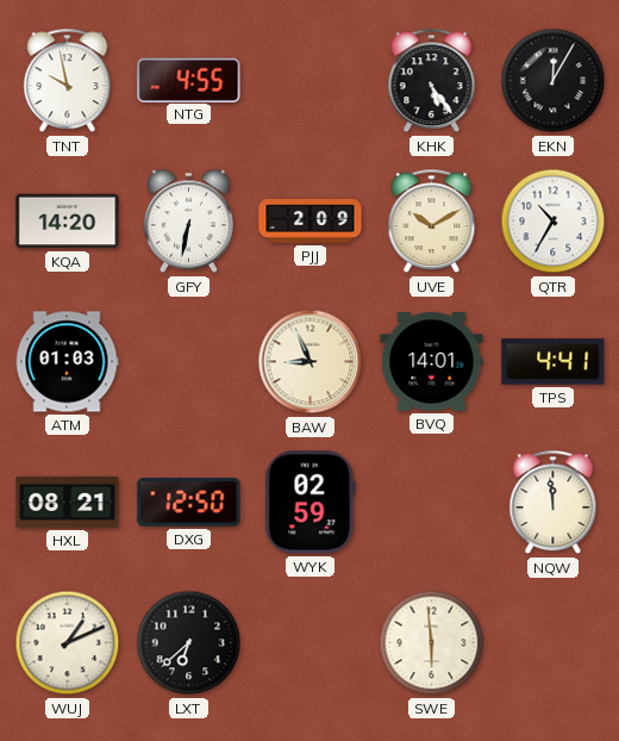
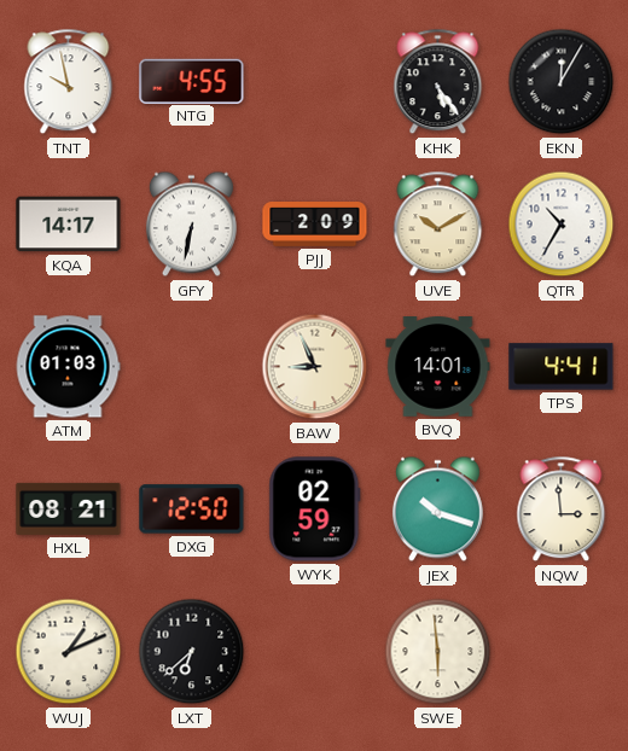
KQA: 14:20 -> 14:17 (69, 225)
JEX: none -> 10:18 (437, 510)
NQW: 11:59 -> 2:59 (562, 510)
